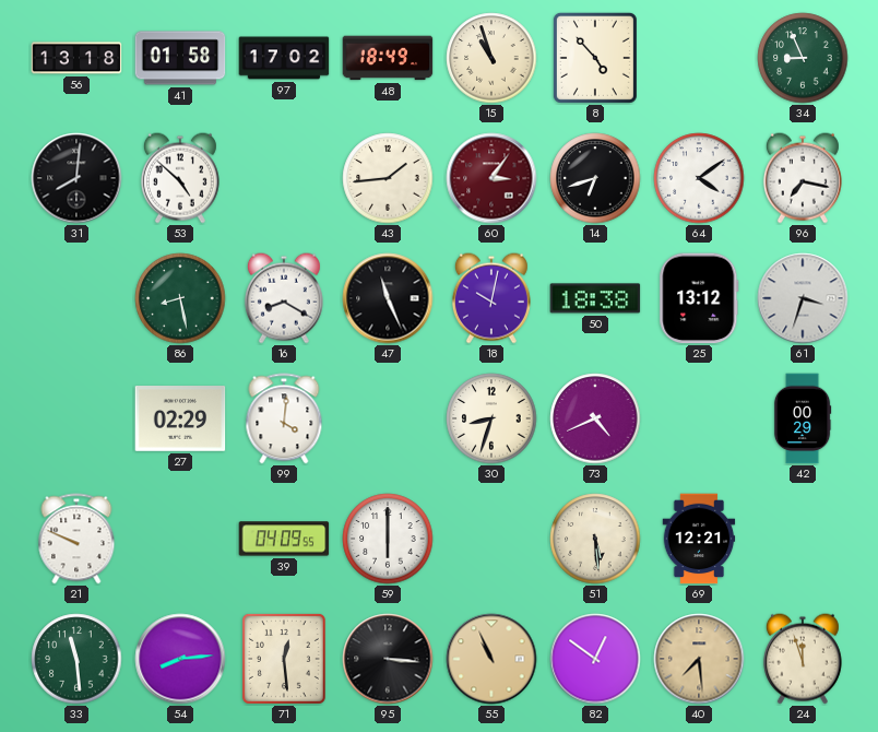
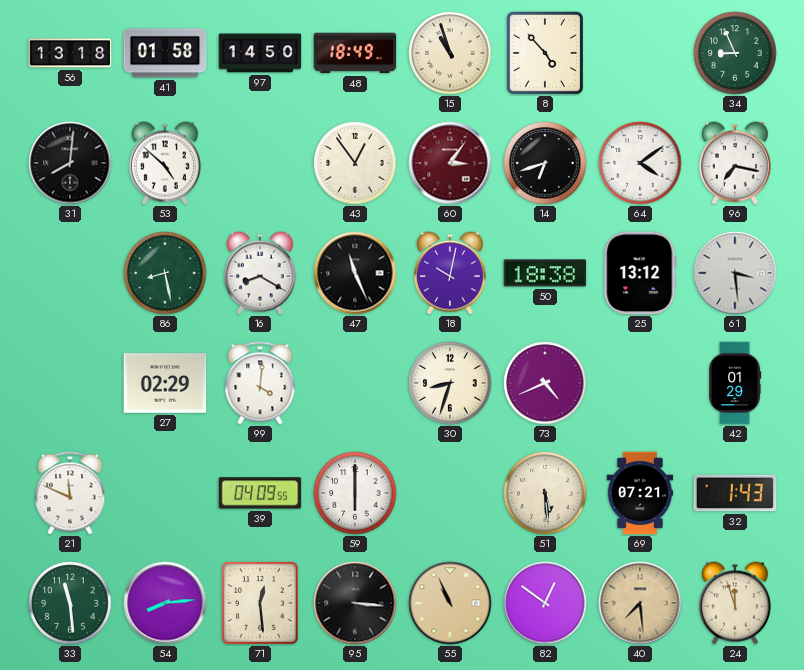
97: 17:02 -> 14:50 (260, 53)
43: 1:44 -> 12:54 (355, 163)
61: 3:33 -> 3:29 (735, 273)
42: 00:29 -> 01:29 (735, 383)
21: 9:49 -> 11:49 (70, 493)
69: 12:21 -> 07:21 (640, 493)
32: none -> 1:43 (735, 493)
